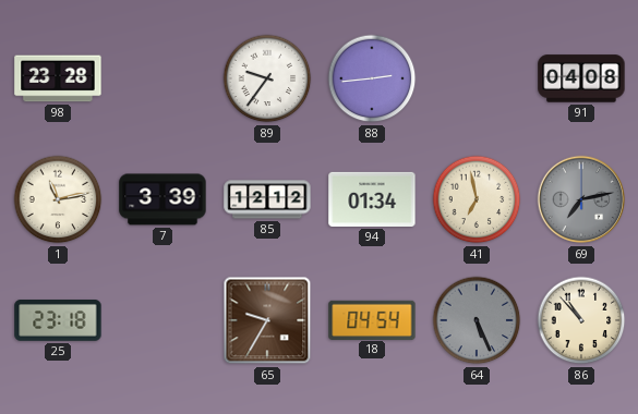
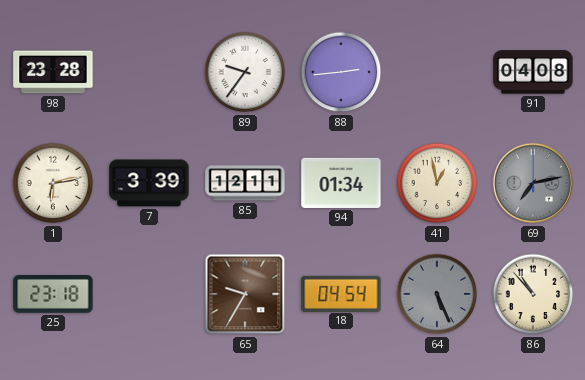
1: 11:13 -> 6:13 (53, 183)
85: 12:12 -> 12:11 (245, 183)
41: 6:58 -> 12:58 (437, 183)
